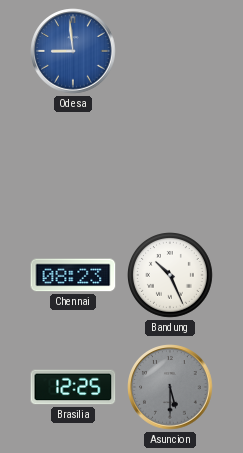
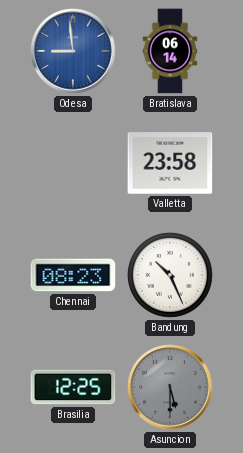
Bratislava: none -> 06:14 (170, 51)
Valletta: none -> 23:58 (170, 163)
